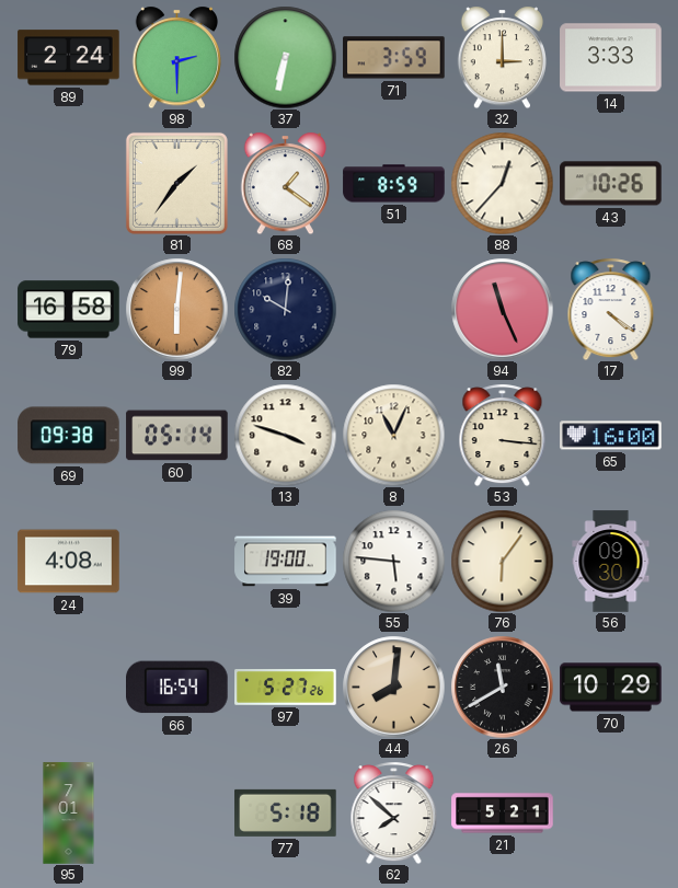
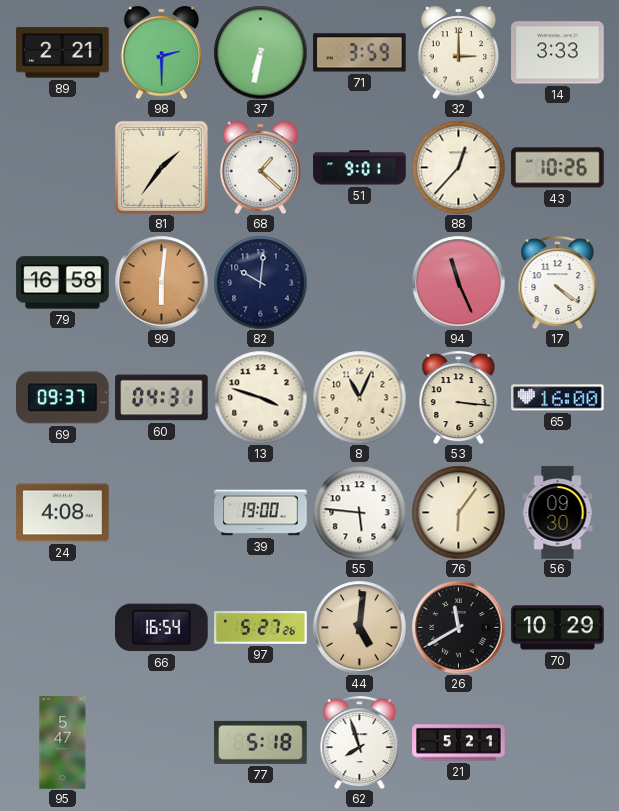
89: 2:24 -> 2:21 (63, 53)
68: 1:21 -> 1:22 (260, 167)
51: 8:59 -> 9:01 (360, 168)
69: 09:38 -> 09:37 (63, 398)
60: 05:14 -> 04:31 (162, 398)
44: 8:01 -> 5:01 (359, 627)
95: 7:01 -> 5:47 (63, 743)
62: 7:52 -> 7:57 (360, 742)
